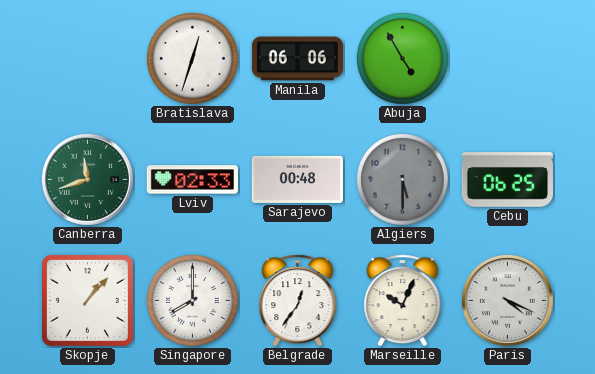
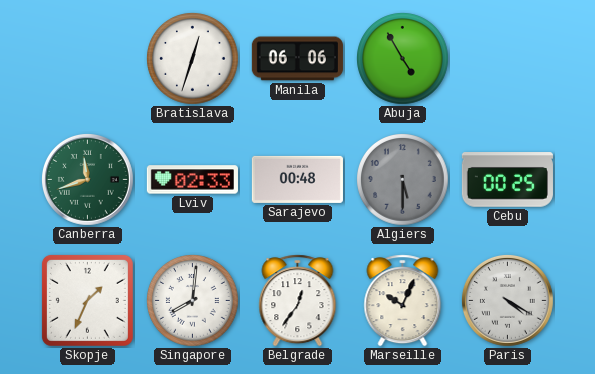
Cebu: 06:25 -> 00:25 (507, 180)
Skopje: 1:07 -> 1:34 (87, 300)
Singapore: 8:00 -> 8:01 (193, 301)
Paris: 4:19 -> 4:20 (507, 300)
